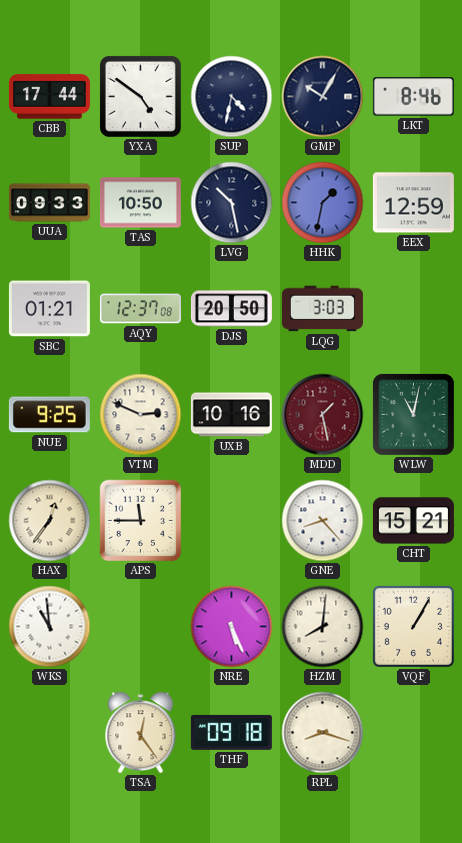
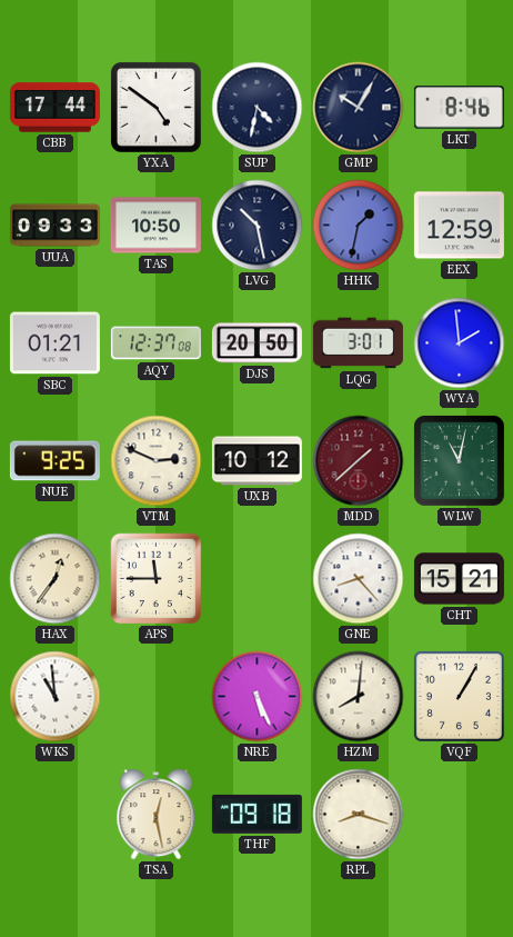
LQG: 3:03 -> 3:01 (358, 343)
WYA: none -> 1:59 (460, 343)
UXB: 10:16 -> 10:12 (256, 461)
MDD: 1:28 -> 1:38 (359, 461)
TSA: 12:24 -> 12:28 (157, 815)
